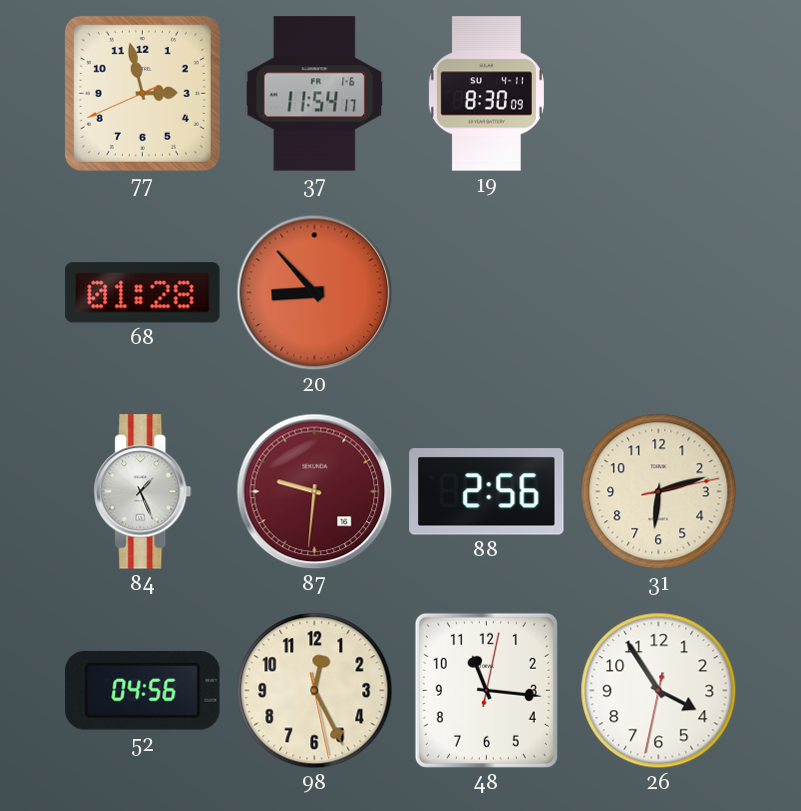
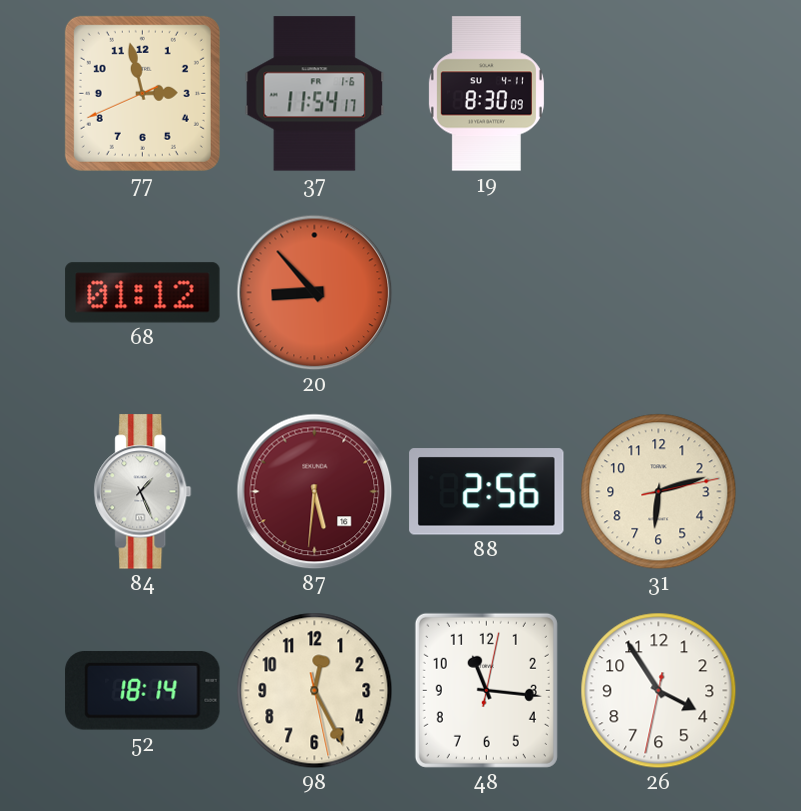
68: 01:28 -> 01:12 (143, 293)
87: 9:31 -> 5:31 (315, 492)
52: 04:56 -> 18:14 (143, 690)
